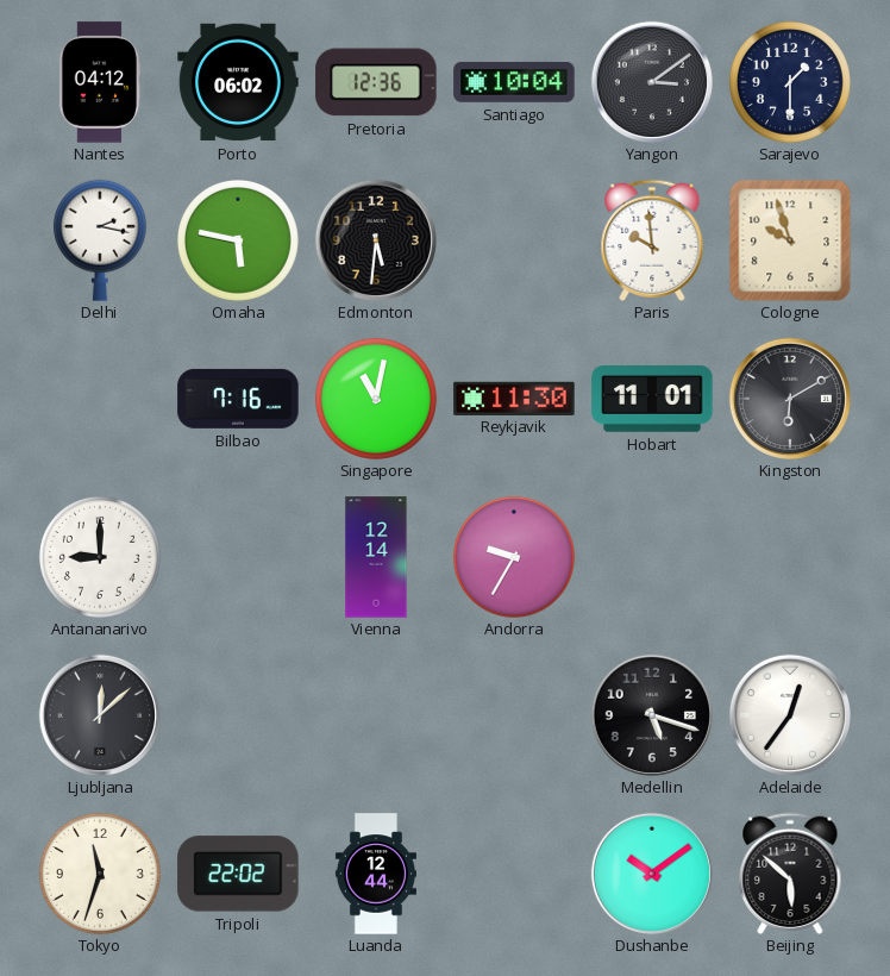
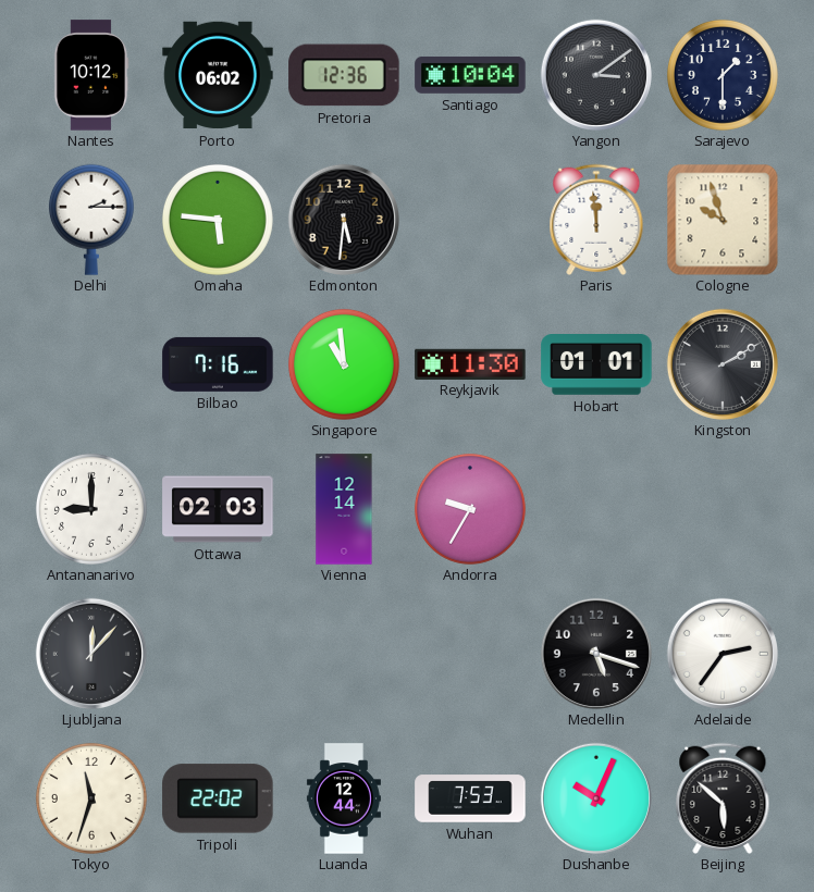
Nantes: 04:12 -> 10:12 (91, 75)
Delhi: 2:17 -> 2:15 (91, 220)
Omaha: 5:47 -> 5:46 (218, 220)
Paris: 9:59 -> 11:59 (596, 219)
Singapore: 11:02 -> 10:59 (344, 364)
Hobart: 11:01 -> 01:01 (596, 366)
Kingston: 6:10 -> 2:10 (723, 364)
Ottawa: none -> 02:03 (218, 509)
Ljubljana: 12:08 -> 12:07 (91, 654)
Adelaide: 12:36 -> 2:36 (723, 654)
Wuhan: none -> 7:53 (470, 798)
Dushanbe: 10:09 -> 10:04 (596, 798)
